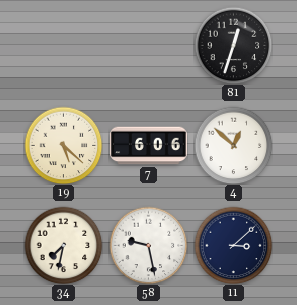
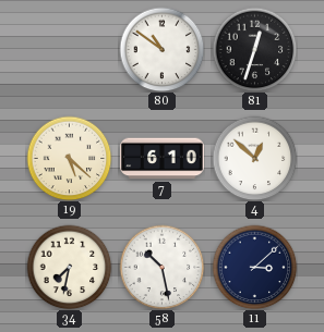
80: none -> 10:51 (161, 49)
7: 6:06 -> 6:10 (163, 159)
58: 9:28 -> 10:28 (161, 267)
